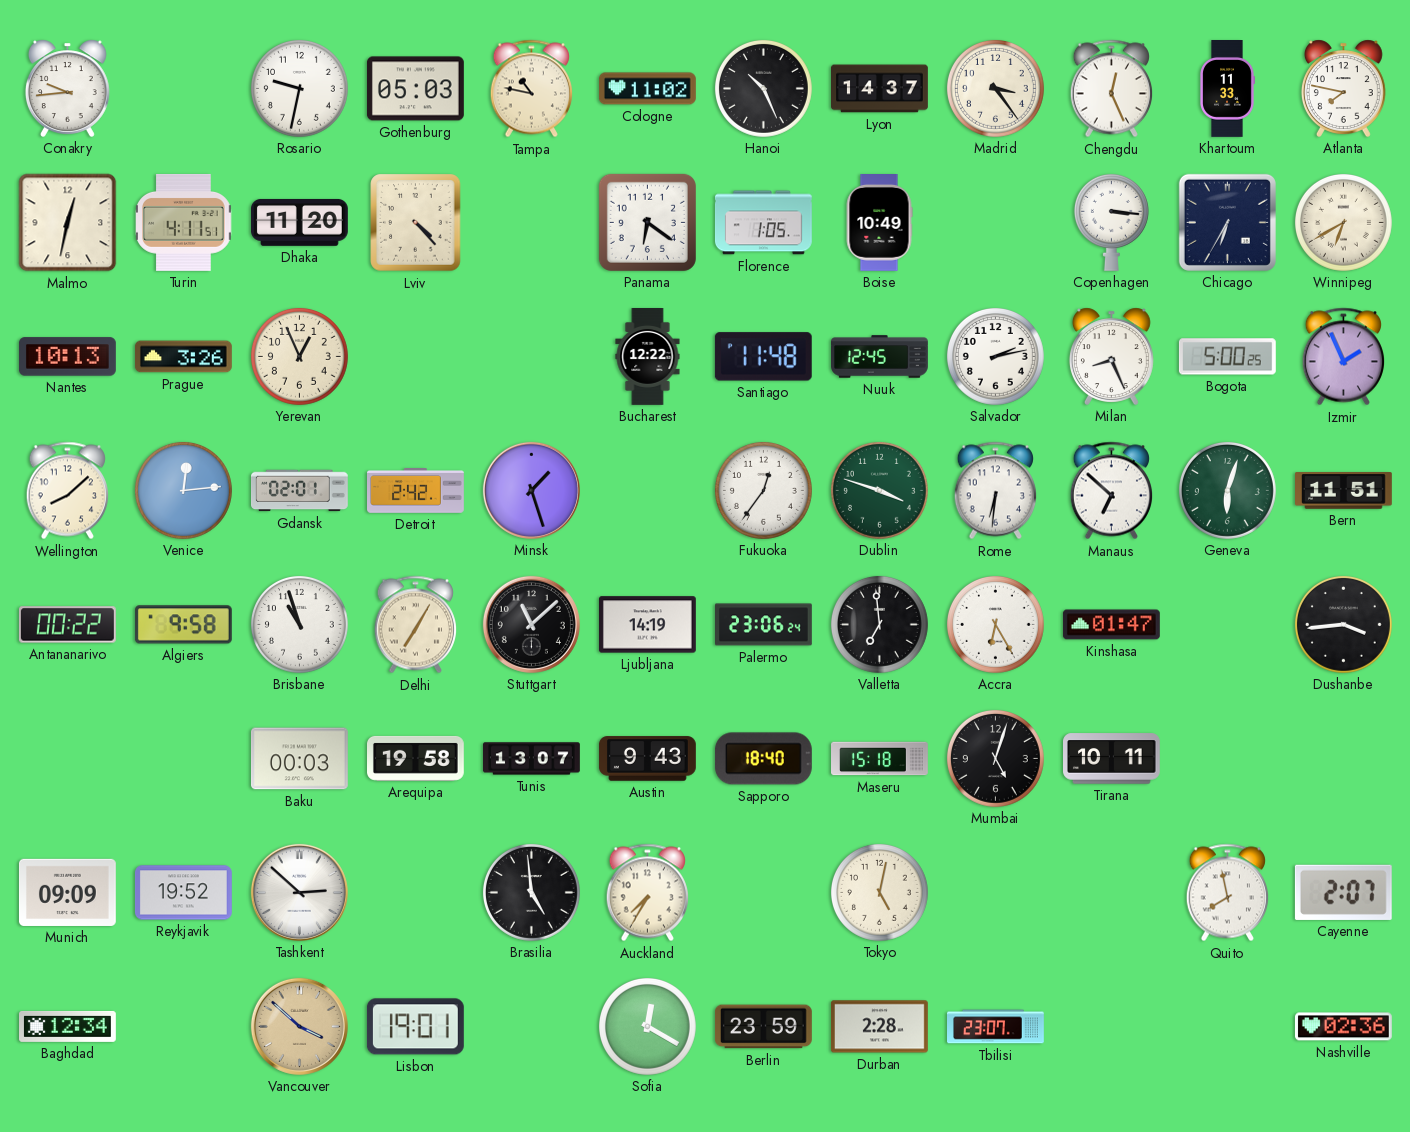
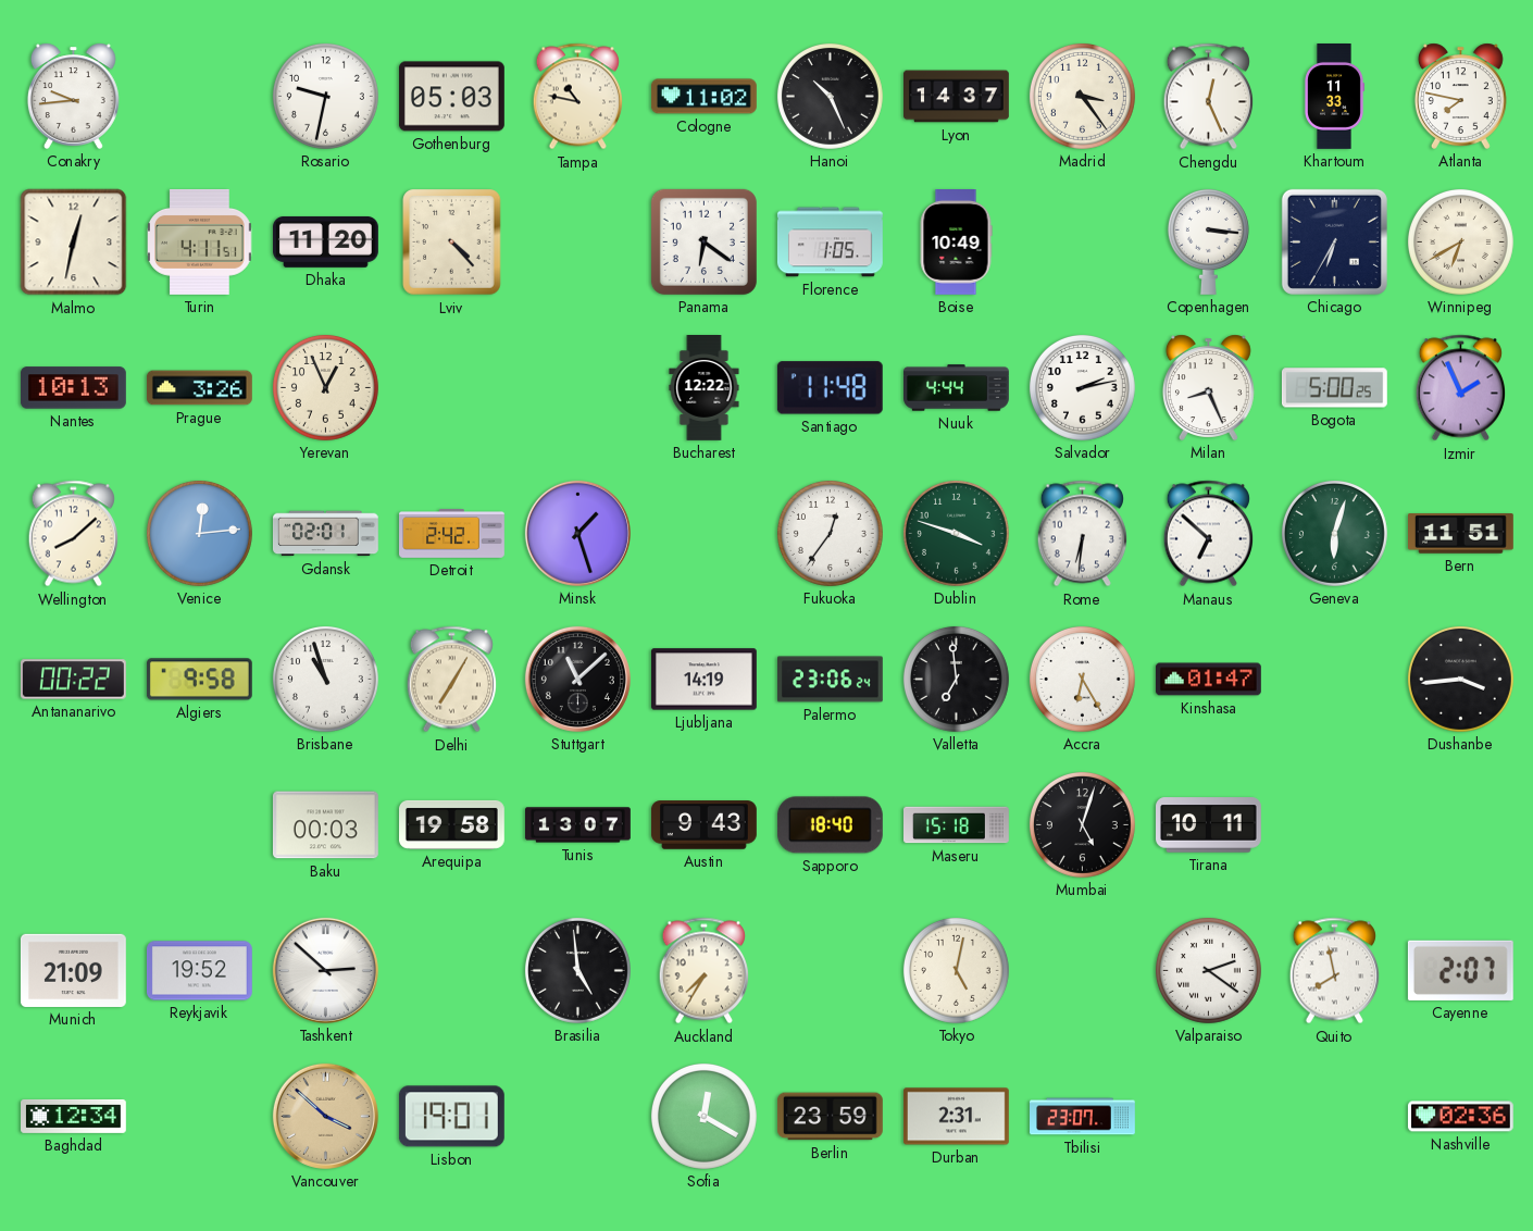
Nuuk: 12:45 -> 4:44 (957, 388)
Munich: 09:09 -> 21:09 (73, 970)
Valparaiso: none -> 2:21 (1208, 970)
Durban: 2:28 -> 2:31 (956, 1117)
